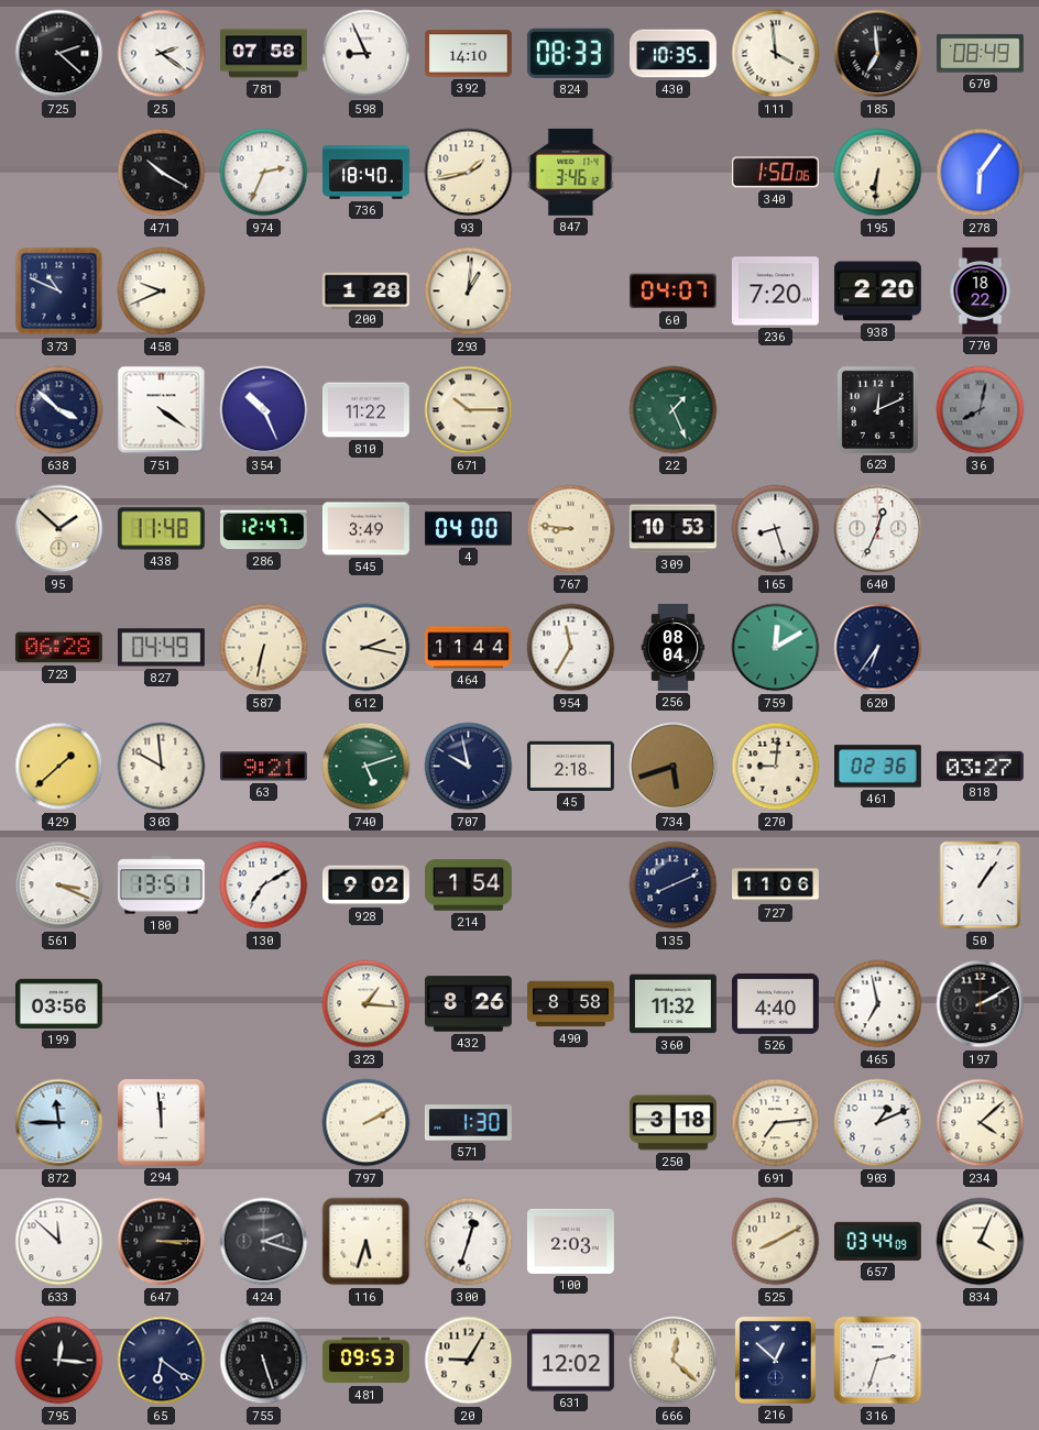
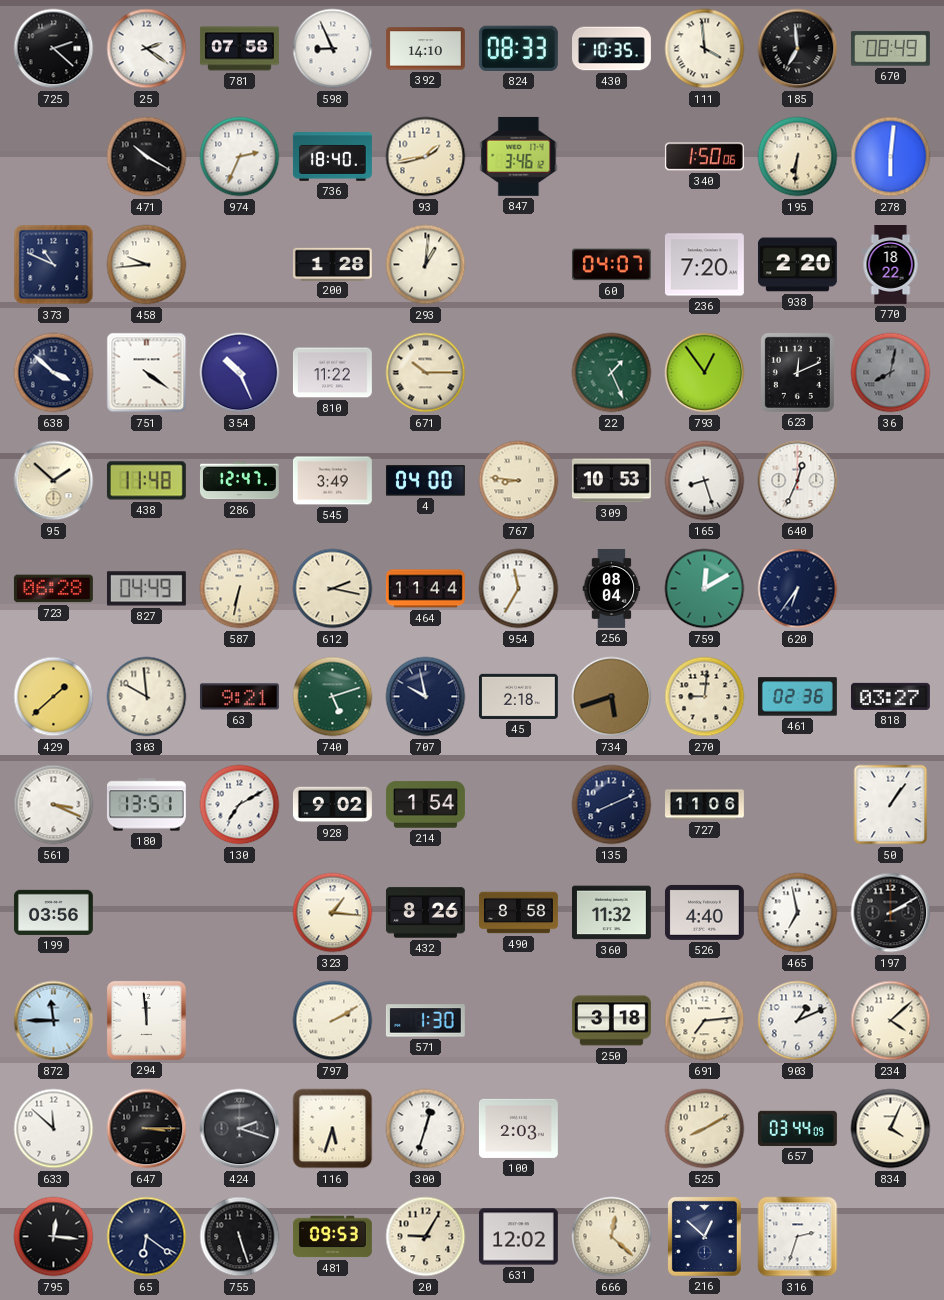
278: 6:06 -> 6:01 (891, 157)
458: 9:41 -> 9:44 (147, 265)
793: none -> 12:54 (705, 373)
